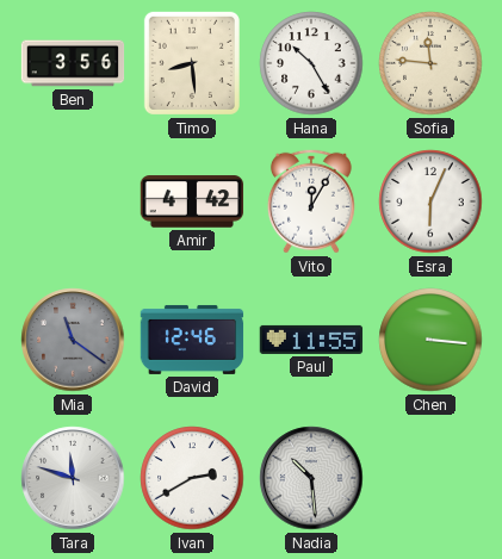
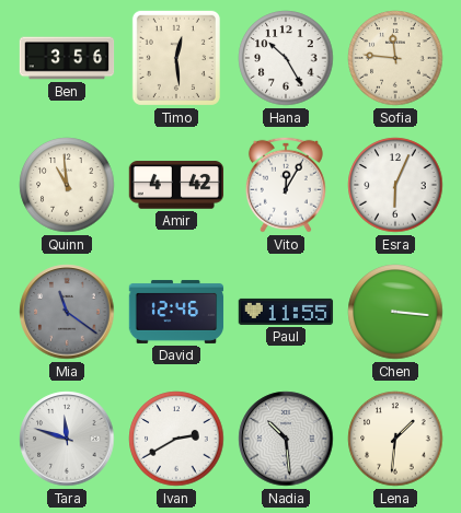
Timo: 8:29 -> 12:29 (176, 58)
Quinn: none -> 10:59 (67, 185)
Lena: none -> 1:31 (395, 439)
